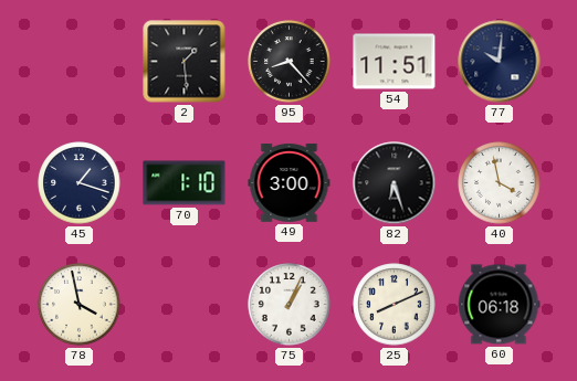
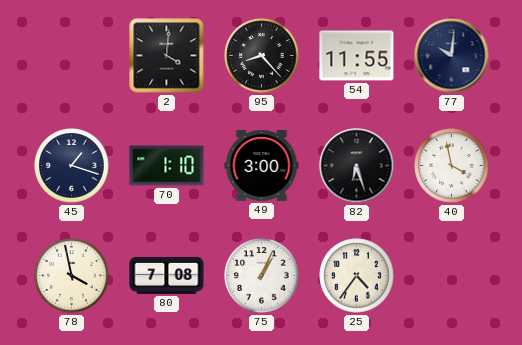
2: 1:29 -> 4:01 (167, 56)
54: 11:51 -> 11:55 (357, 56)
80: none -> 7:08 (167, 275)
25: 8:11 -> 4:36 (357, 276)
60: 06:18 -> none (499, 305)
